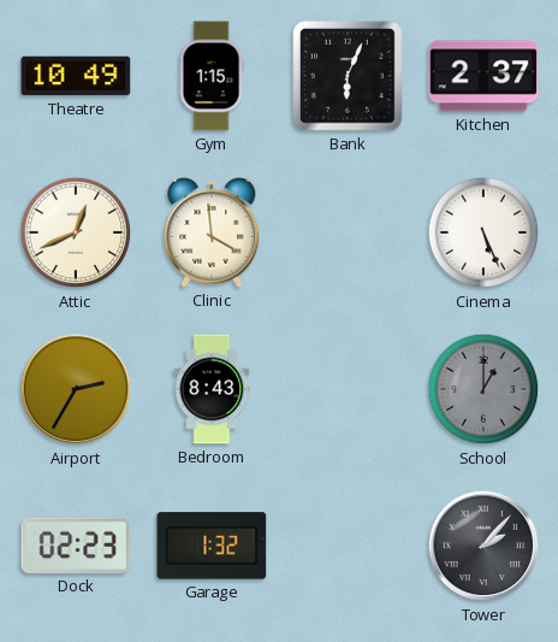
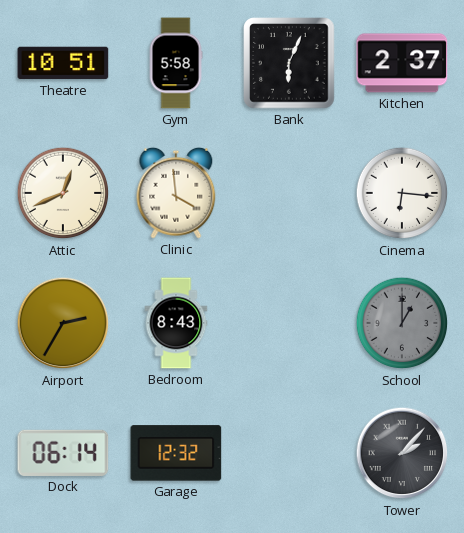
Theatre: 10:49 -> 10:51 (63, 63)
Gym: 1:15 -> 5:58 (176, 63)
Cinema: 5:26 -> 6:16 (402, 193)
Dock: 02:23 -> 06:14 (63, 453)
Garage: 1:32 -> 12:32 (176, 453)
